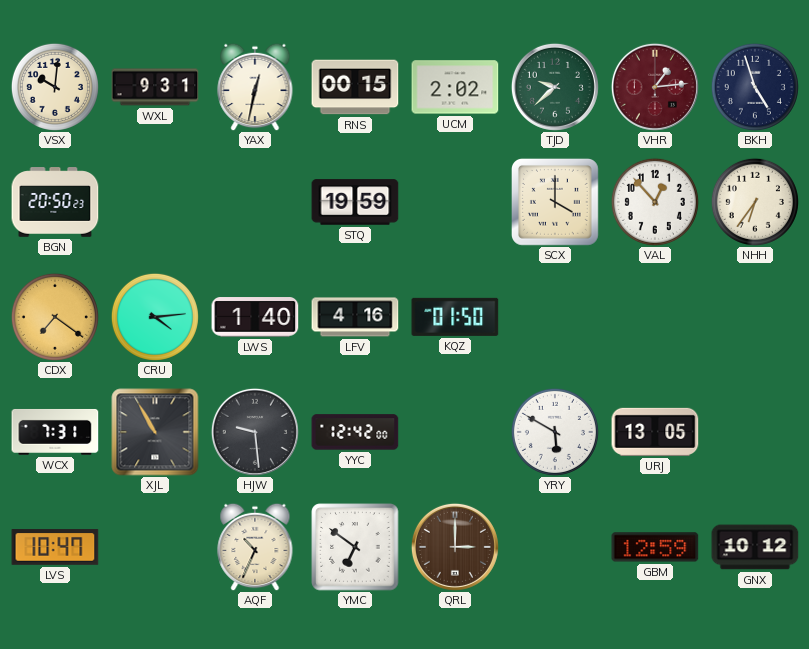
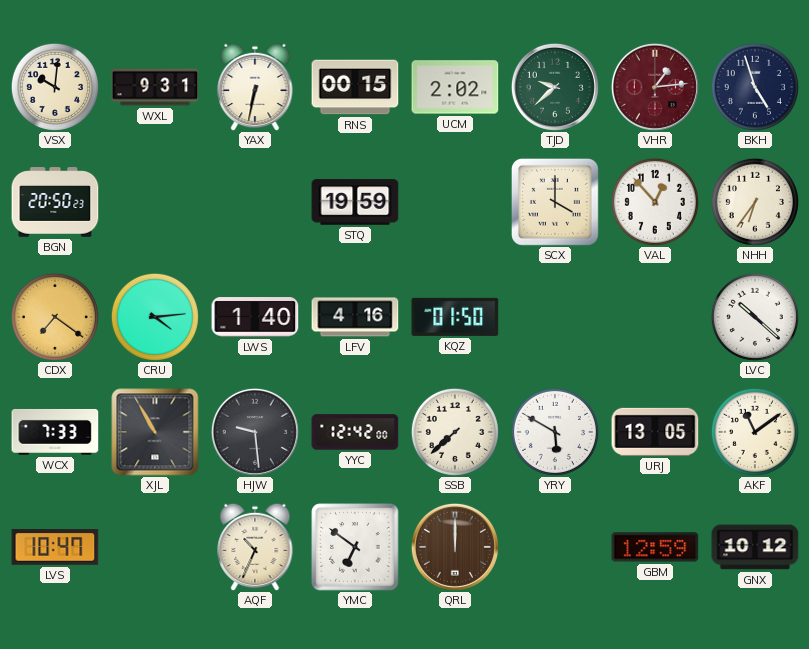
YAX: 12:32 -> 6:32 (255, 87)
LVC: none -> 10:22 (755, 317)
WCX: 7:31 -> 7:33 (55, 432)
SSB: none -> 7:38 (455, 432)
AKF: none -> 11:09 (755, 432)
QRL: 3:00 -> 12:00 (455, 547)
